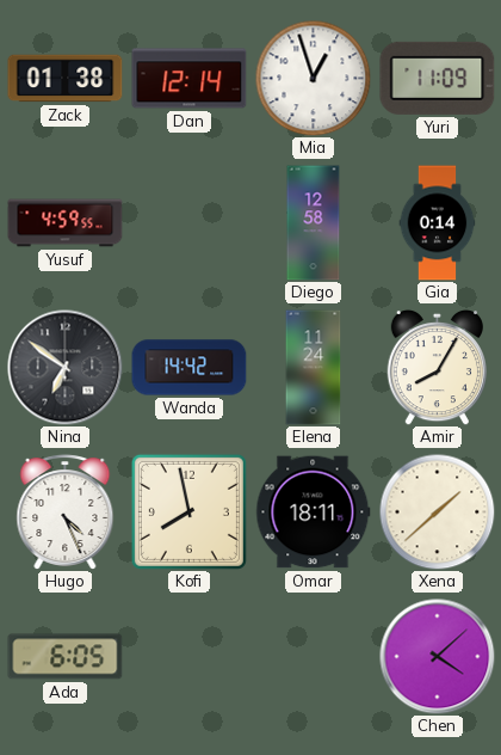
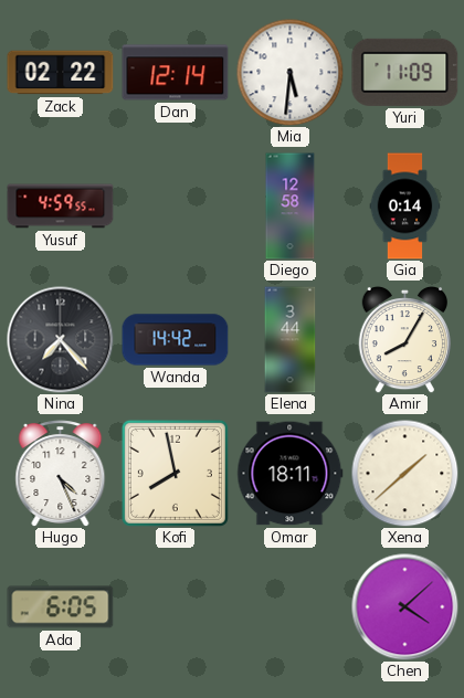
Zack: 01:38 -> 02:22 (61, 73)
Mia: 12:57 -> 5:31 (289, 72)
Nina: 6:51 -> 7:23 (61, 340)
Elena: 11:24 -> 3:44 (291, 340)
